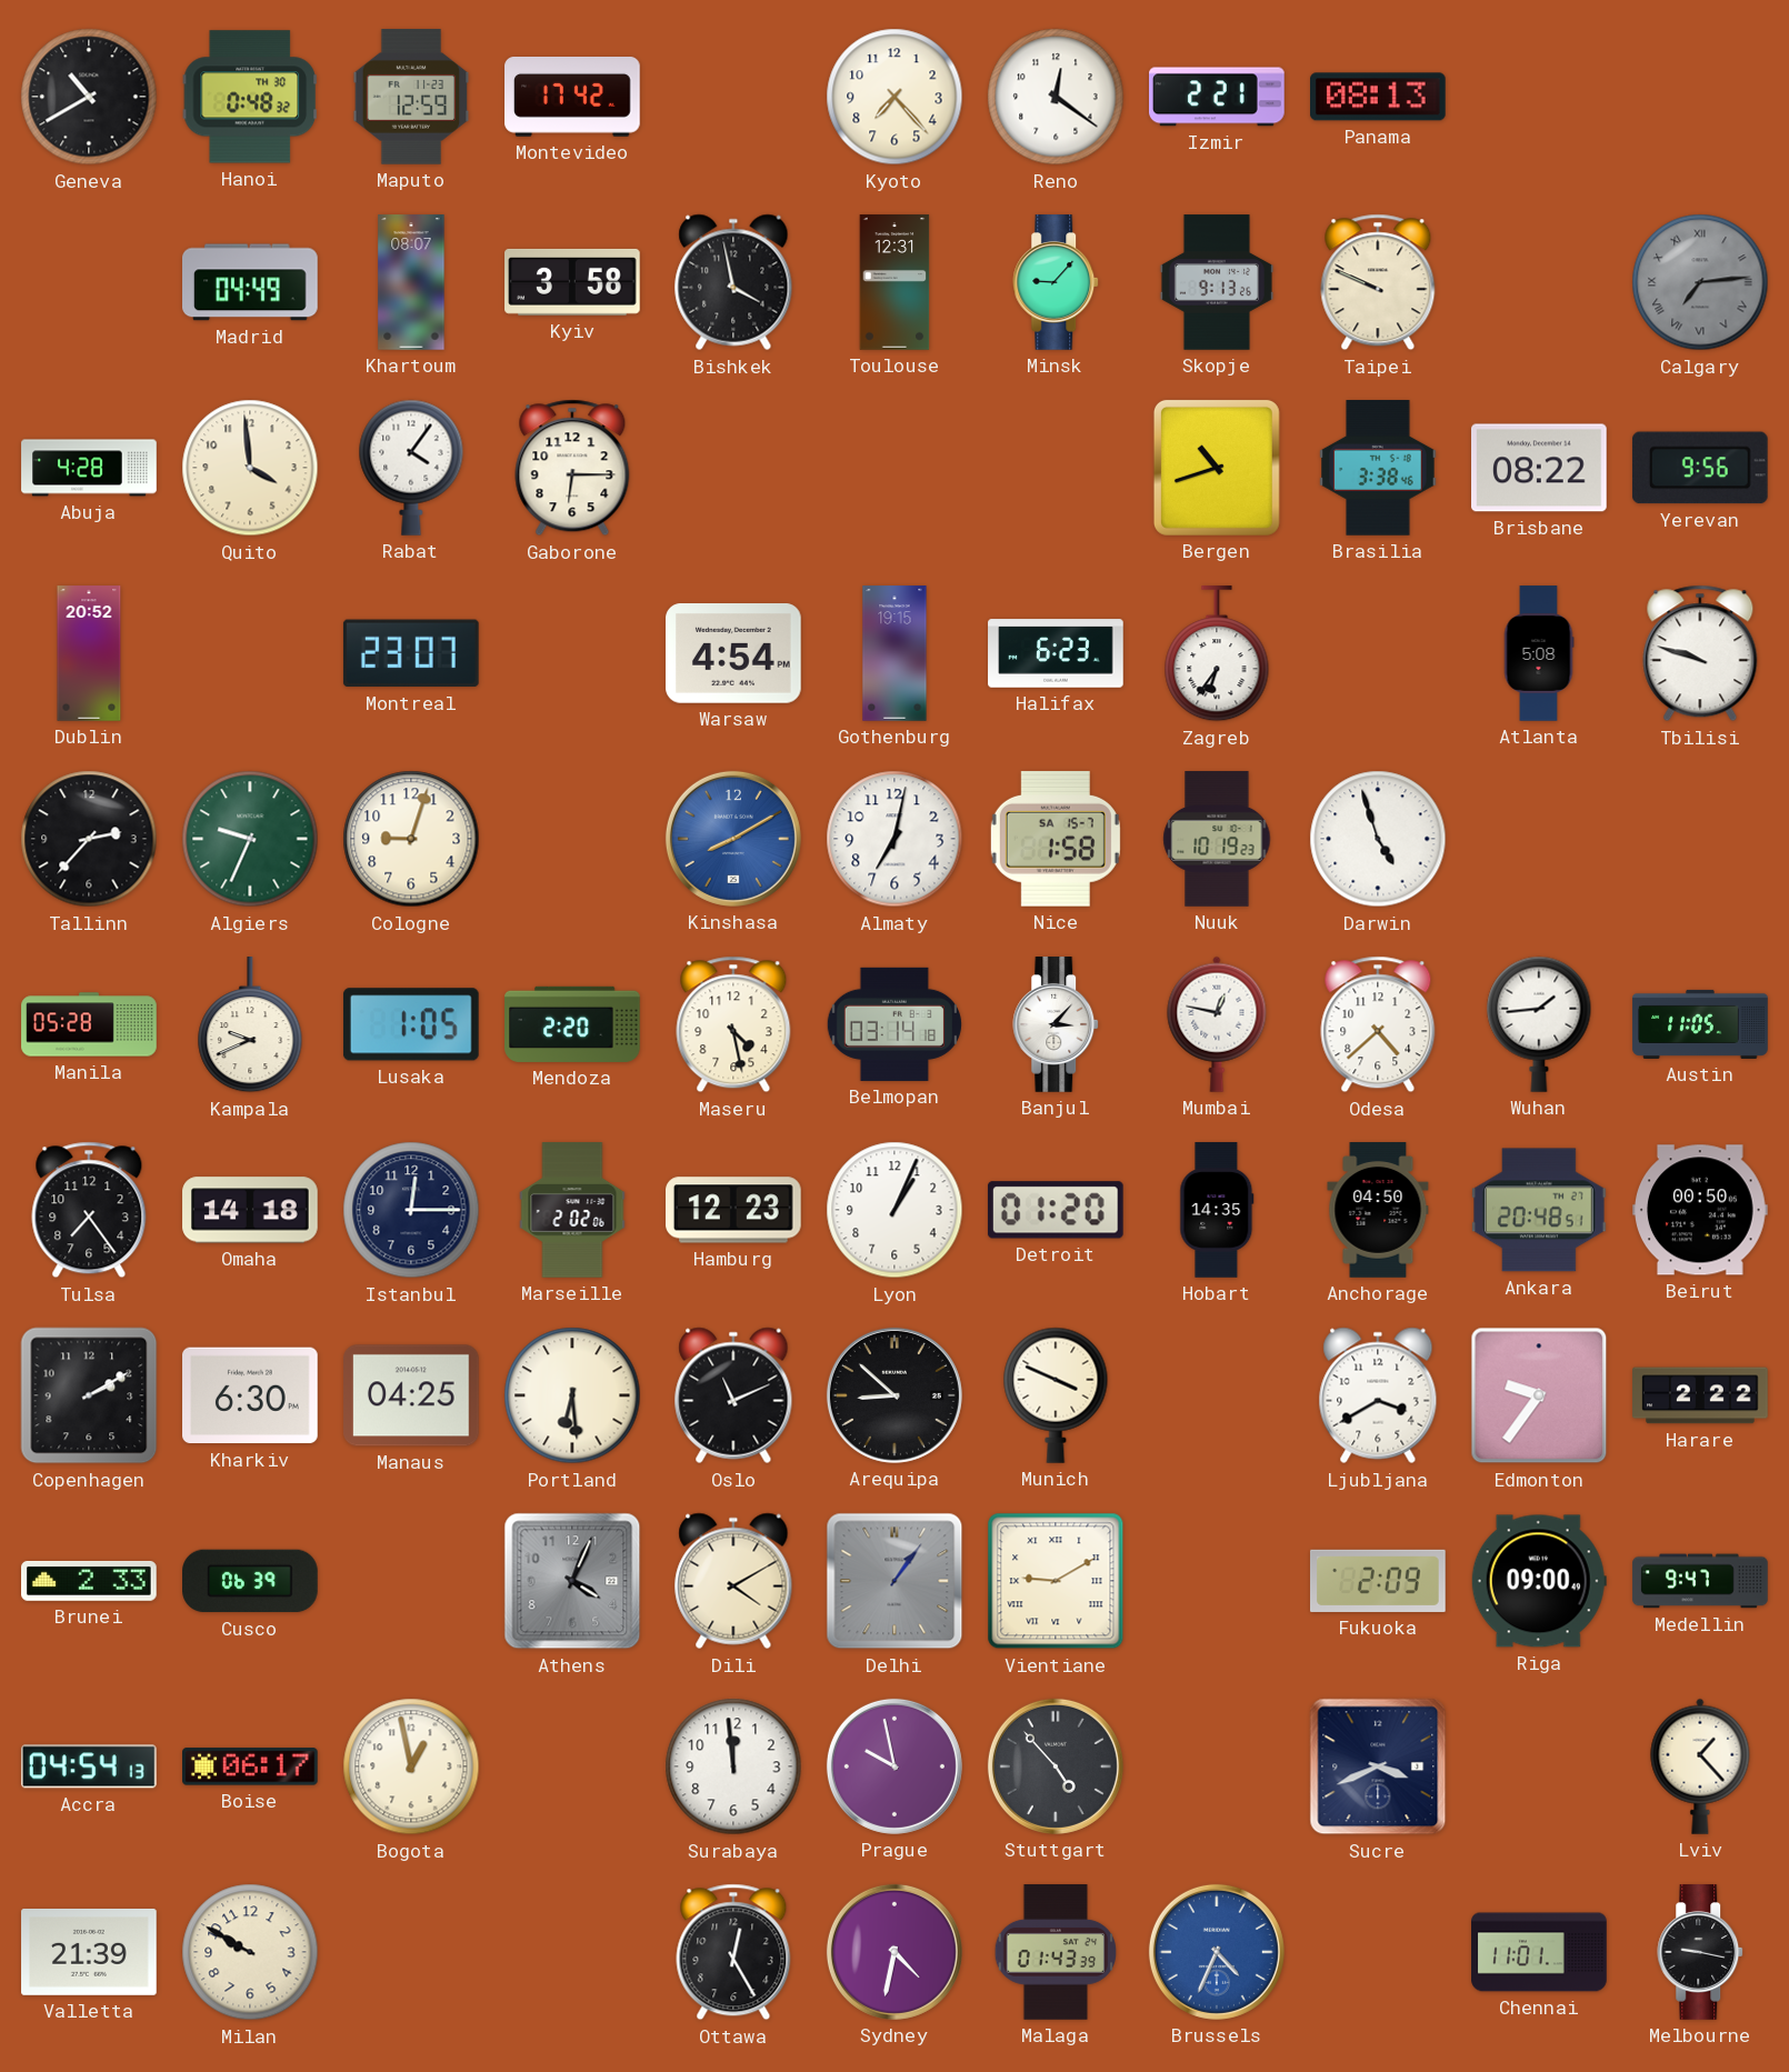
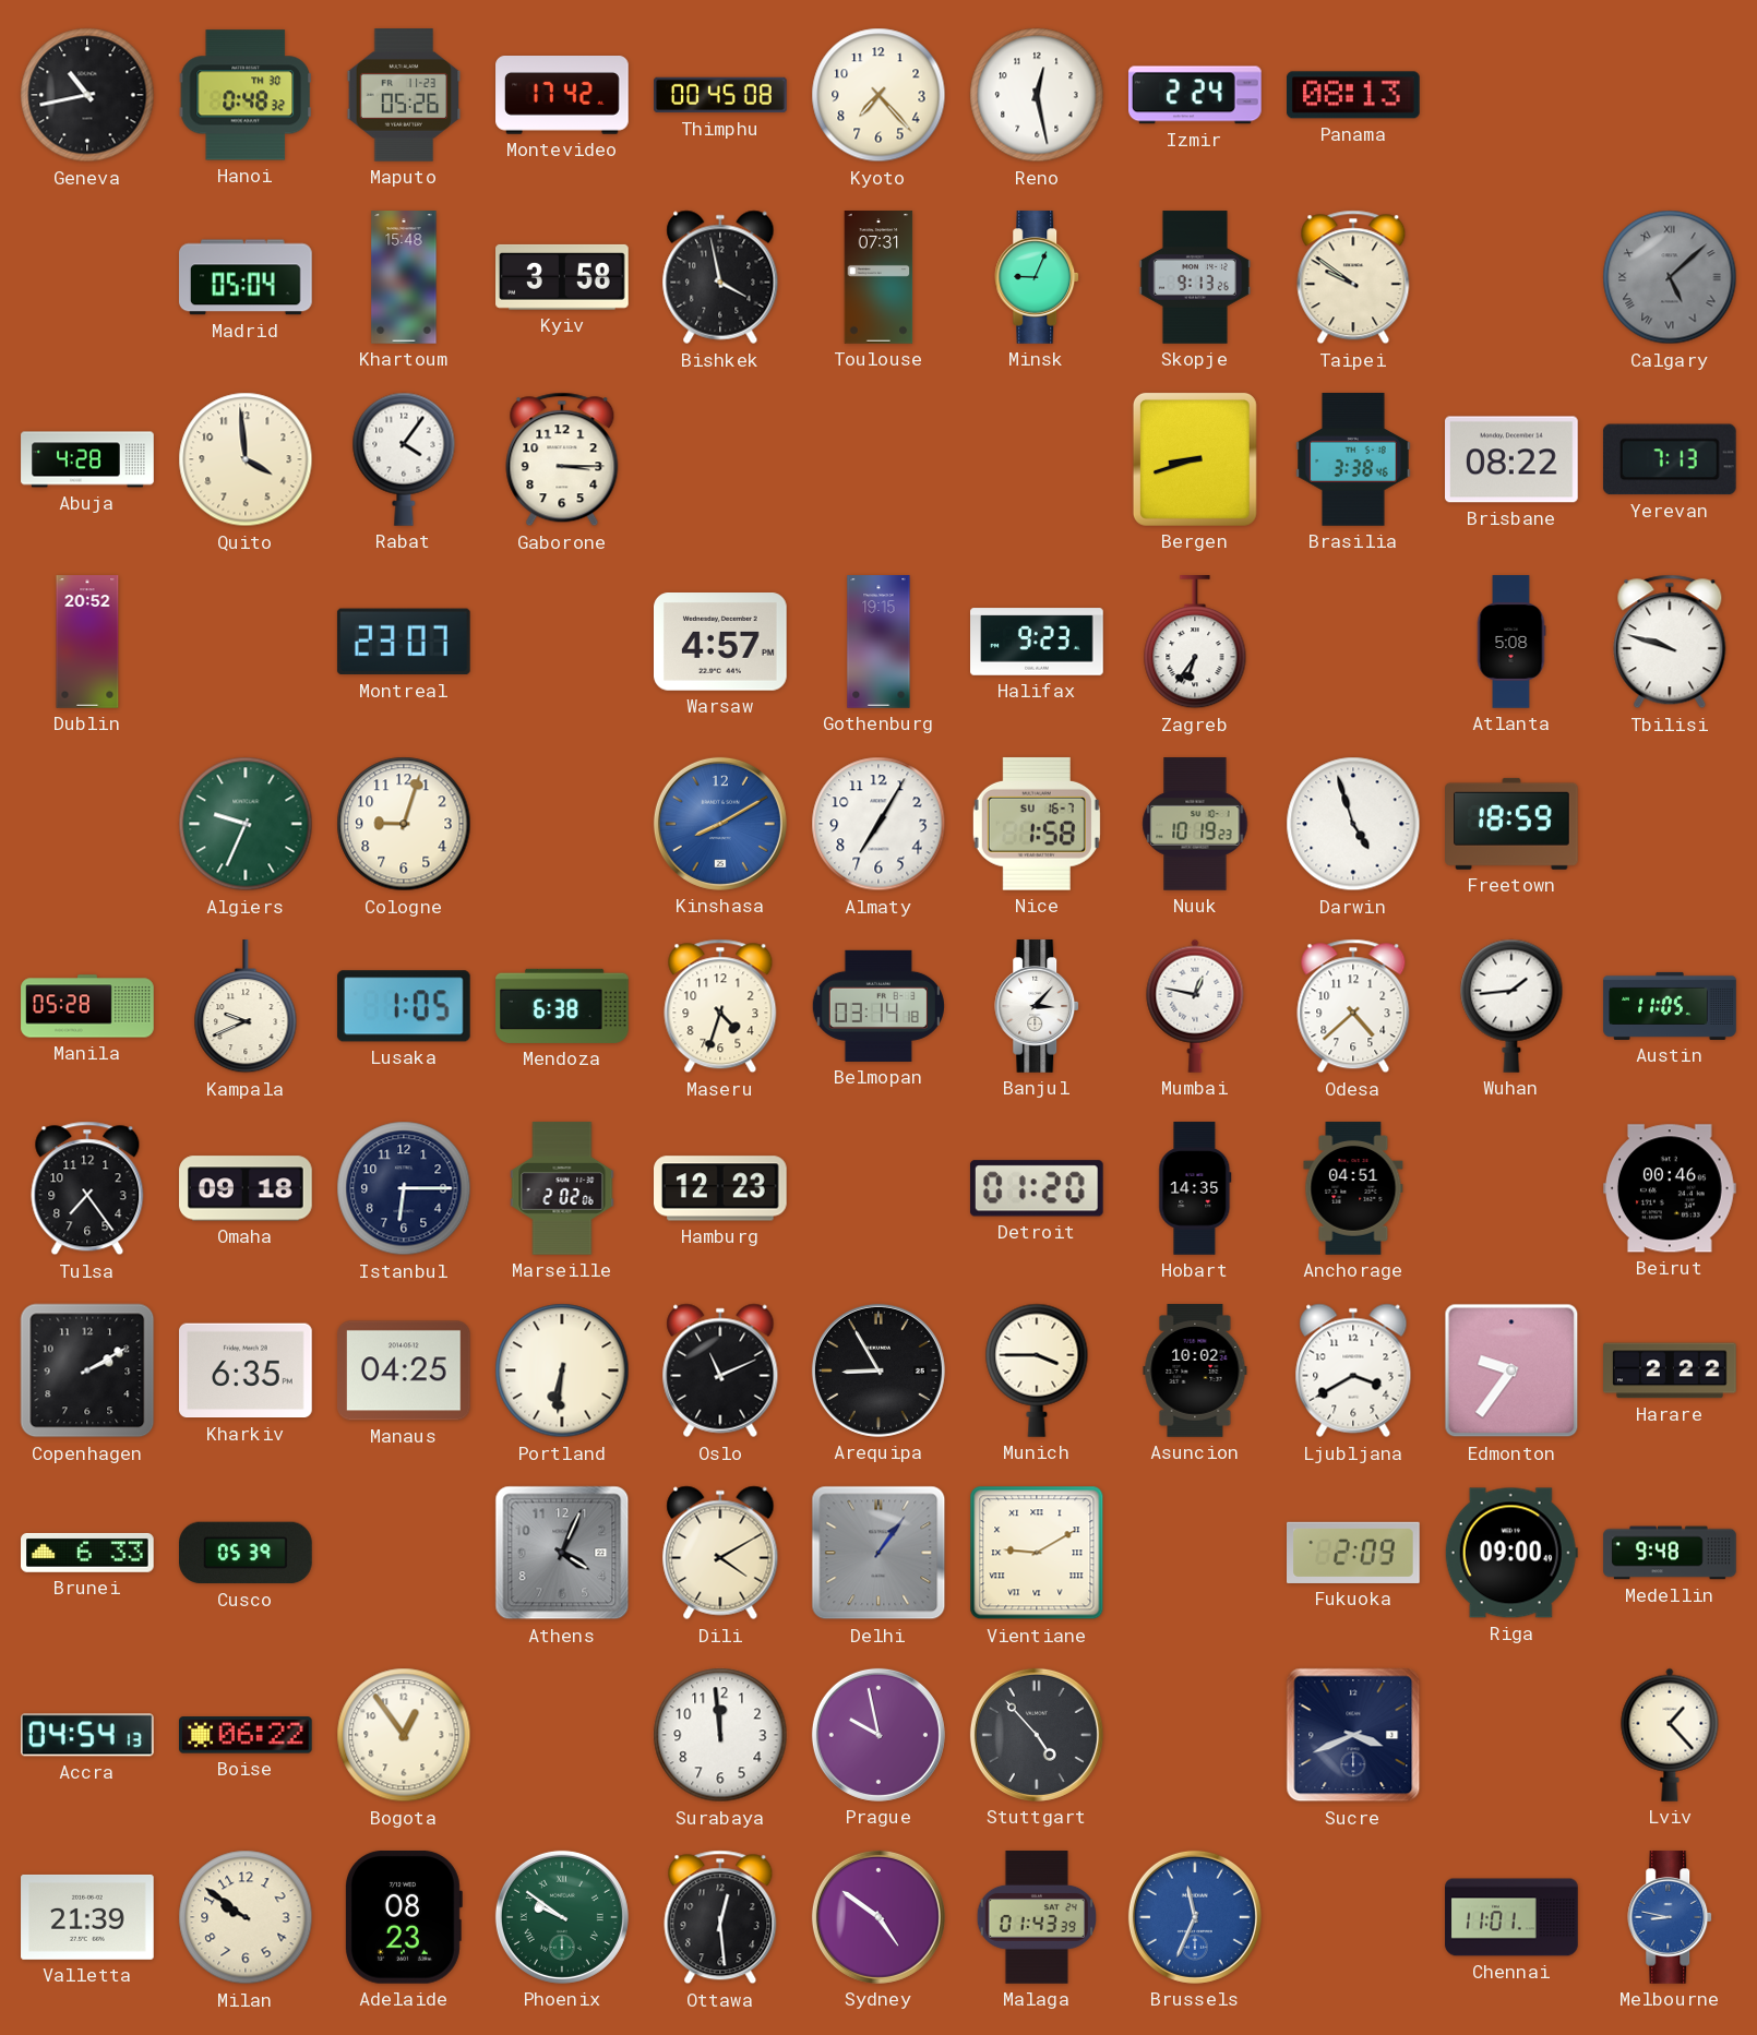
Geneva: 10:40 -> 10:43 (87, 95)
Maputo: 12:59 -> 05:26 (404, 95)
Thimphu: none -> 00:45 (720, 95)
Reno: 12:21 -> 12:28 (1037, 95)
Izmir: 2:21 -> 2:24 (1196, 95)
Madrid: 04:49 -> 05:04 (247, 277)
Khartoum: 08:07 -> 15:48 (404, 277)
Toulouse: 12:31 -> 07:31 (878, 277)
Minsk: 9:07 -> 9:04 (1038, 277)
Taipei: 9:49 -> 9:51 (1353, 277)
Calgary: 7:14 -> 5:08 (1670, 277)
Gaborone: 6:15 -> 3:15 (562, 459)
Bergen: 10:42 -> 8:42 (1195, 459)
Yerevan: 9:56 -> 7:13 (1670, 459)
Warsaw: 4:54 -> 4:57 (721, 643)
Halifax: 6:23 -> 9:23 (1037, 642)
Tallinn: 2:37 -> none (89, 839)
Almaty: 7:02 -> 7:05 (878, 824)
Nice date: SA 15-7 -> SU 16-7 (1037, 824)
Freetown: none -> 18:59 (1511, 824)
Mendoza: 2:20 -> 6:38 (562, 1006)
Maseru: 4:28 -> 4:33 (720, 1006)
Omaha: 14:18 -> 09:18 (246, 1188)
Istanbul: 12:15 -> 6:15 (404, 1188)
Lyon: 1:04 -> none (895, 1210)
Anchorage: 04:50 -> 04:51 (1353, 1188)
Ankara: 20:48 -> none (1540, 1210)
Beirut: 00:50 -> 00:46 (1671, 1188)
Kharkiv: 6:30 -> 6:35 (247, 1370)
Portland: 6:29 -> 6:31 (562, 1370)
Arequipa: 8:52 -> 8:55 (878, 1370)
Munich: 3:49 -> 3:45 (1037, 1370)
Asuncion: none -> 10:02 (1195, 1370)
Brunei: 2:33 -> 6:33 (87, 1553)
Cusco: 06:39 -> 05:39 (247, 1553)
Medellin: 9:47 -> 9:48 (1670, 1553)
Boise: 06:17 -> 06:22 (247, 1735)
Bogota: 12:58 -> 12:54 (404, 1735)
Milan: 9:50 -> 9:51 (246, 1917)
Adelaide: none -> 08:23 (404, 1917)
Phoenix: none -> 9:51 (562, 1917)
Ottawa: 12:25 -> 12:29 (720, 1917)
Sydney: 4:32 -> 4:51 (878, 1917)
Brussels: 4:34 -> 11:34 (1195, 1917)
Melbourne: 9:17 -> 8:47 (1671, 1917)
Melbourne dial: black -> blue (1671, 1917)
